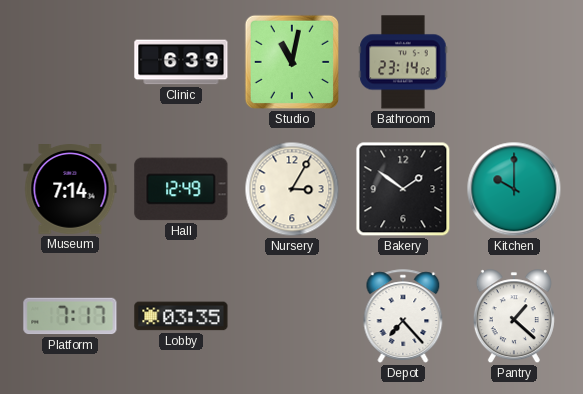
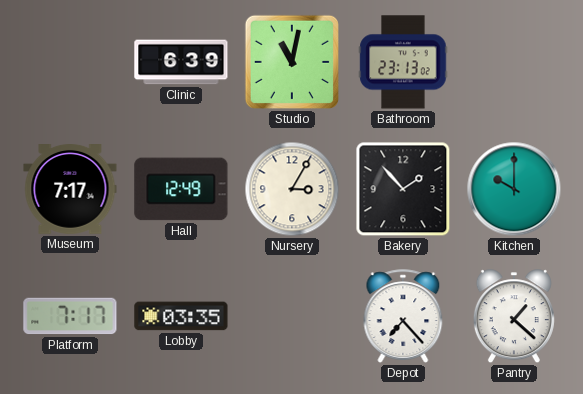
Bathroom: 23:14 -> 23:13 (403, 62)
Museum: 7:14 -> 7:17 (70, 190)
Bakery: 1:51 -> 1:53 (403, 189)
